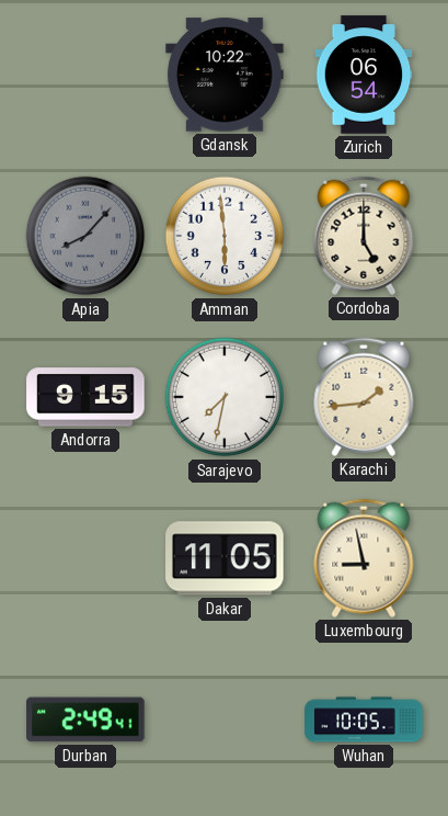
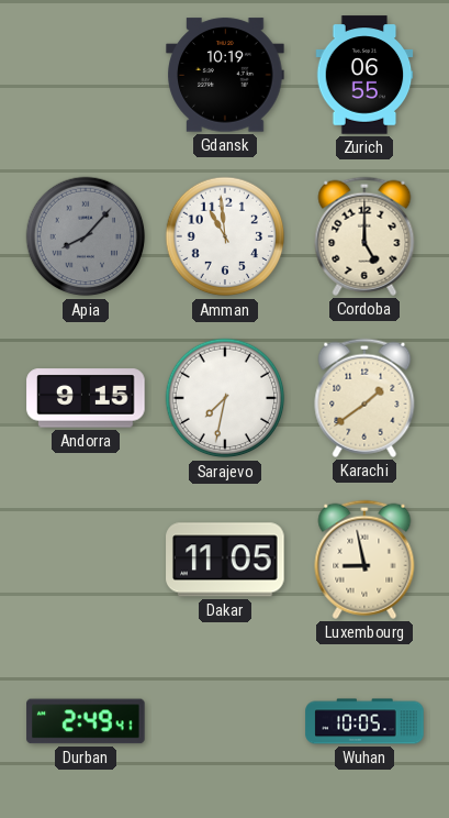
Gdansk: 10:22 -> 10:19 (225, 75)
Zurich: 06:54 -> 06:55 (364, 75)
Amman: 5:59 -> 10:59 (225, 236)
Karachi: 1:44 -> 1:39 (364, 398)
